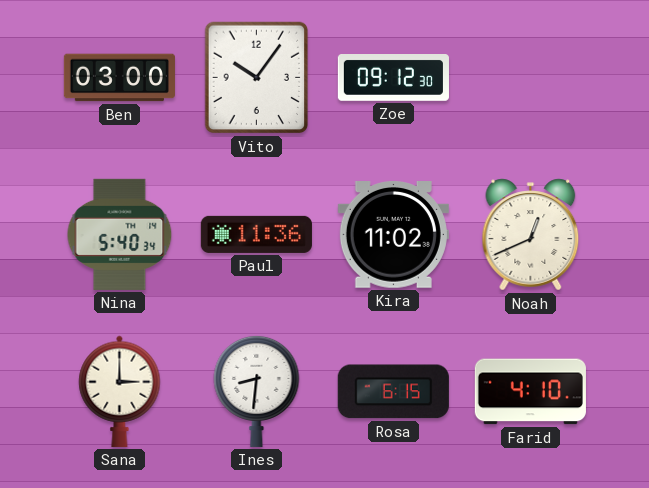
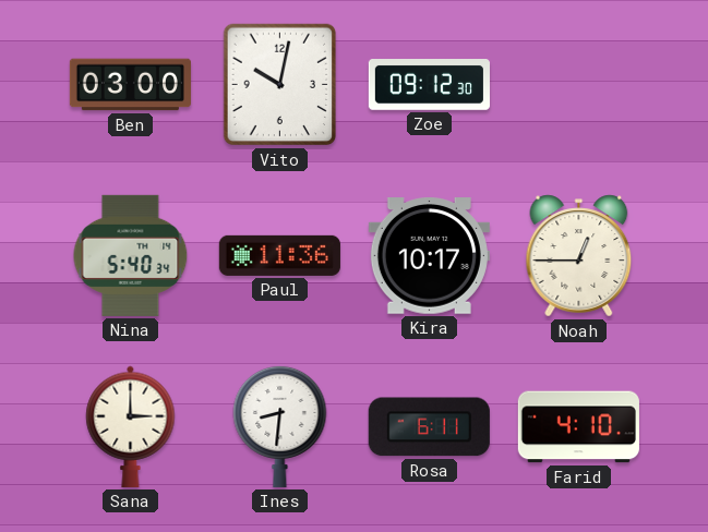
Vito: 10:06 -> 10:02 (280, 85)
Kira: 11:02 -> 10:17 (429, 256)
Noah: 12:41 -> 12:45 (579, 256)
Rosa: 6:15 -> 6:11 (429, 427)
